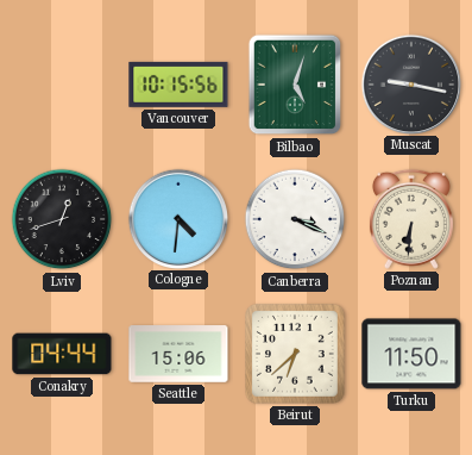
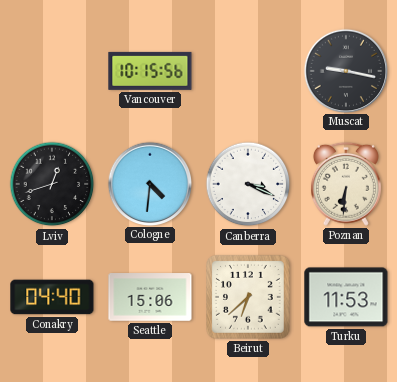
Bilbao: 5:03 -> none (295, 85)
Conakry: 04:44 -> 04:40 (52, 297)
Turku: 11:50 -> 11:53 (346, 297)
